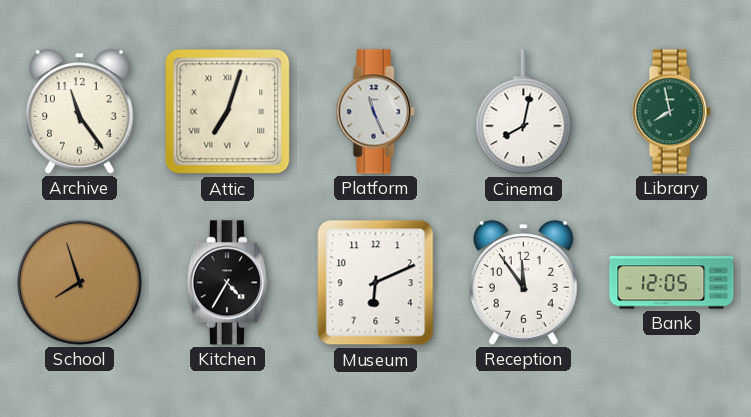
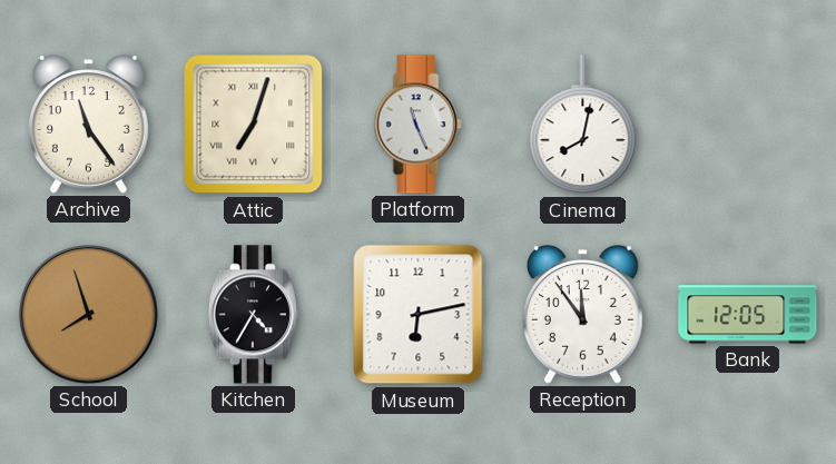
Library: 7:58 -> none (671, 112)
Museum: 6:11 -> 6:13 (419, 315)
